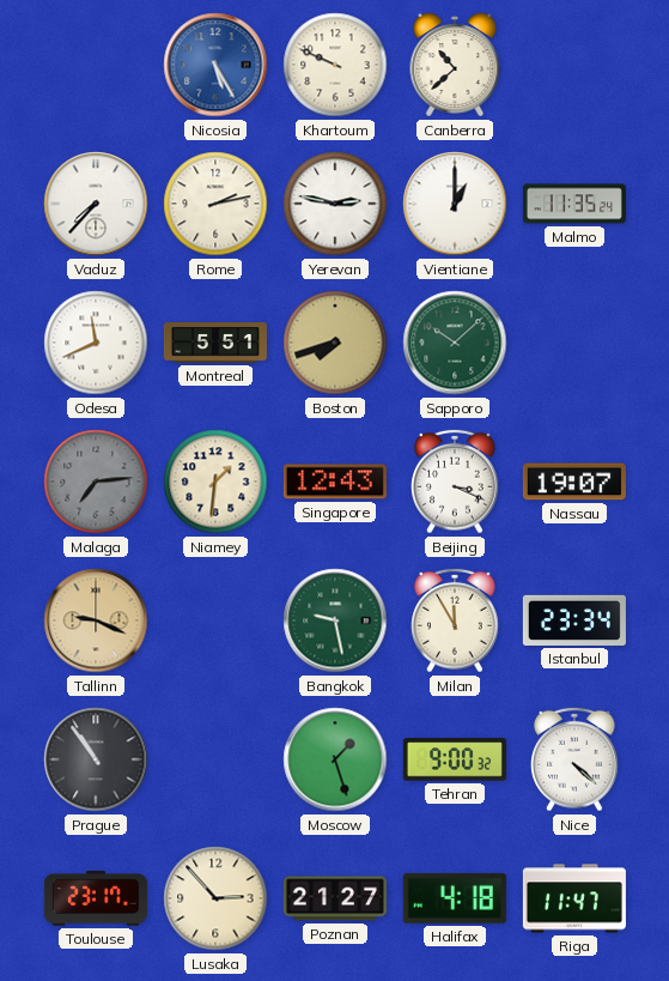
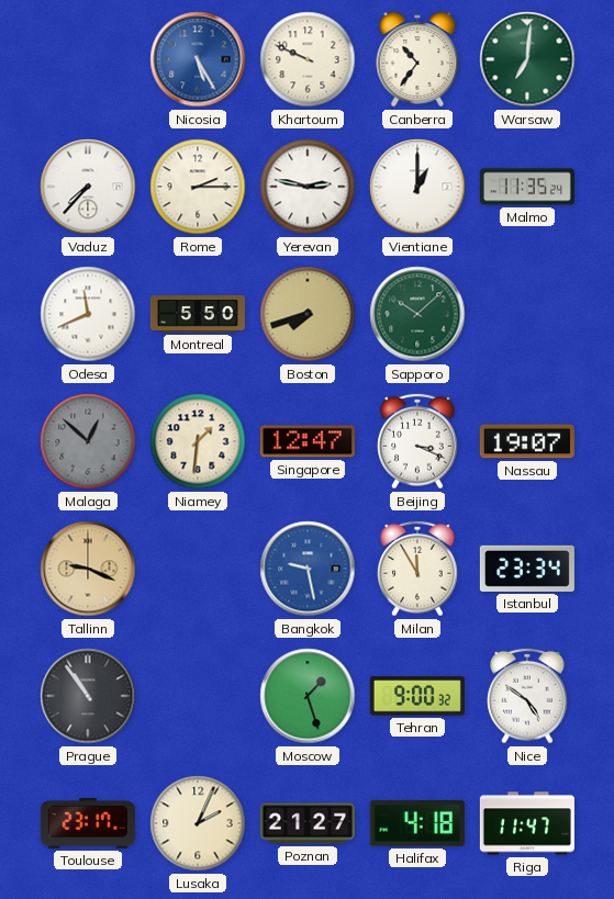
Canberra: 10:38 -> 10:36 (417, 59)
Warsaw: none -> 7:01 (527, 59)
Rome: 2:13 -> 2:15 (198, 187)
Montreal: 5:51 -> 5:50 (198, 314)
Malaga: 7:14 -> 12:52 (88, 441)
Singapore: 12:43 -> 12:47 (308, 441)
Bangkok dial: green -> blue (308, 569)
Nice: 4:22 -> 4:51 (527, 696)
Lusaka: 2:53 -> 2:04 (198, 823)
